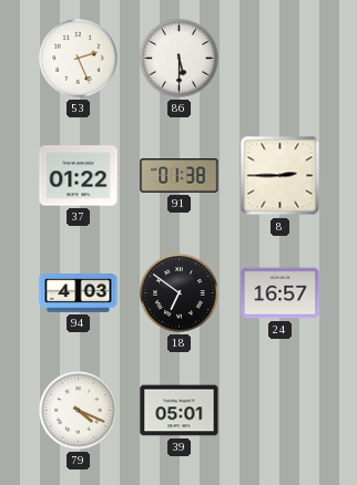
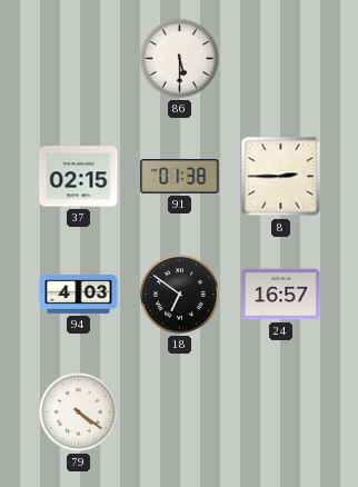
53: 2:26 -> none (79, 59)
37: 01:22 -> 02:15 (79, 177)
79: 4:19 -> 4:21 (79, 413)
39: 05:01 -> none (180, 411)
